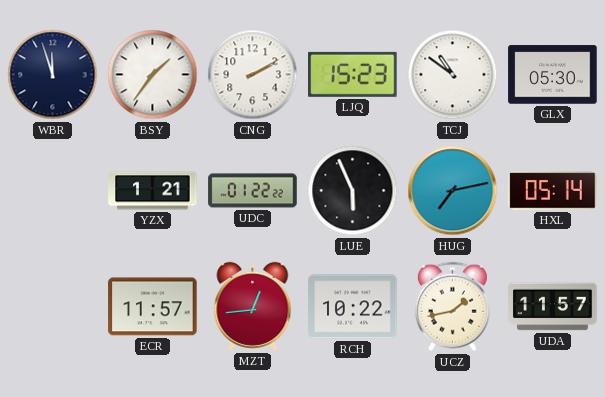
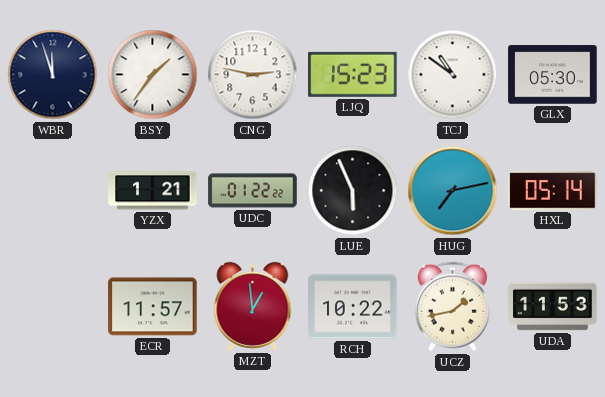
CNG: 2:10 -> 2:47 (253, 75)
MZT: 12:44 -> 12:59 (253, 306)
UDA: 11:57 -> 11:53 (553, 307)
